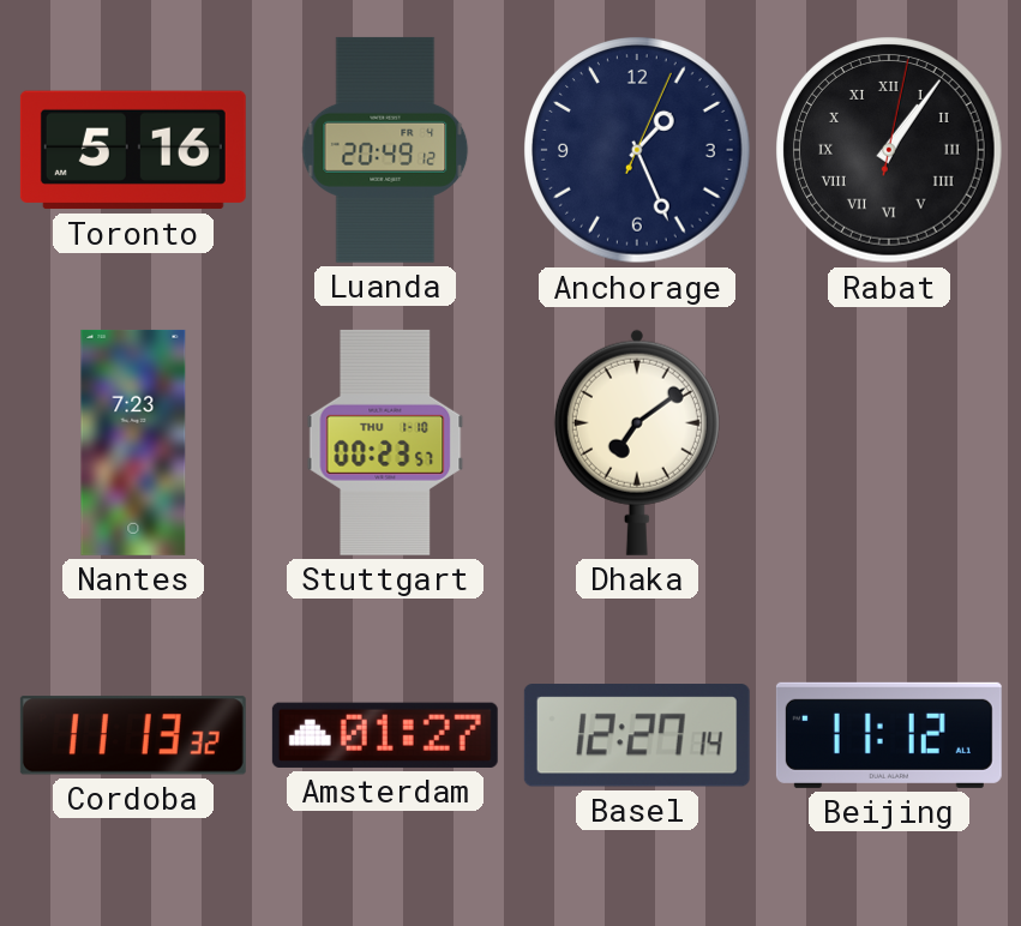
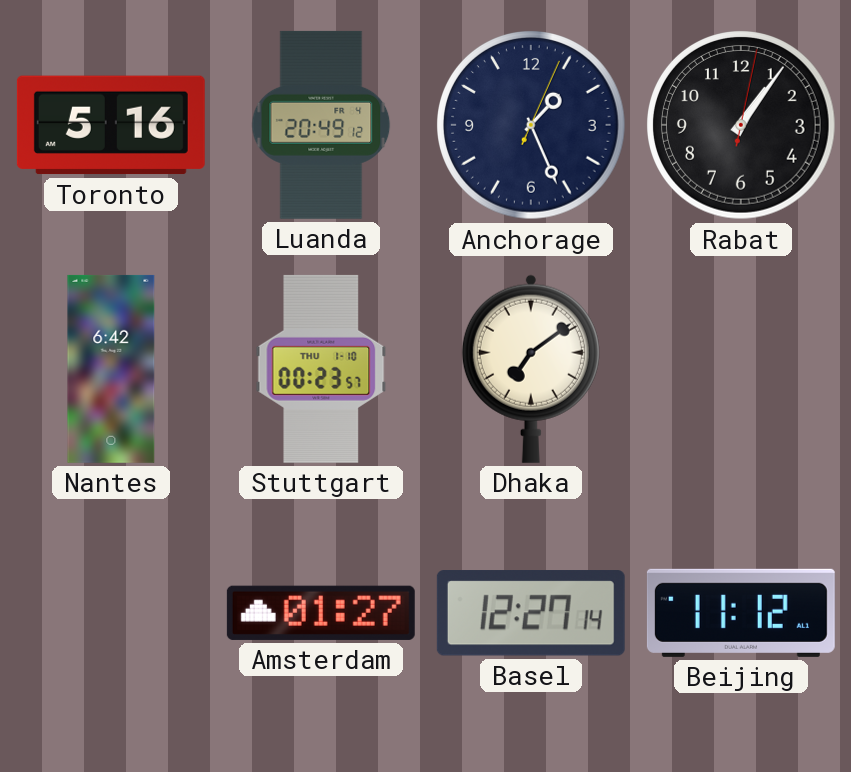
Rabat numerals: Roman -> Arabic (741, 125)
Nantes: 7:23 -> 6:42 (111, 369)
Cordoba: 11:13 -> none (133, 735)
